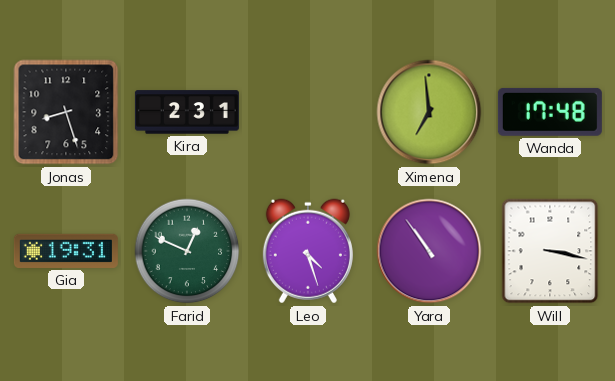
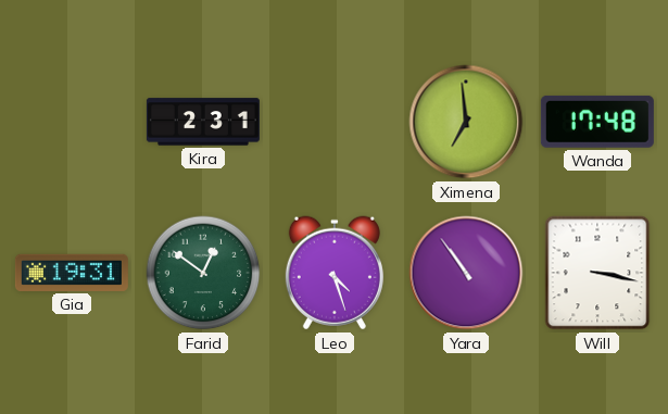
Jonas: 8:27 -> none (66, 112)
Farid: 12:49 -> 12:51 (203, 273)
